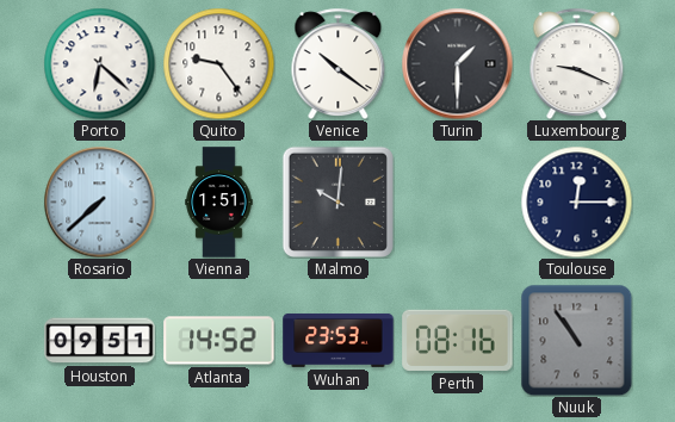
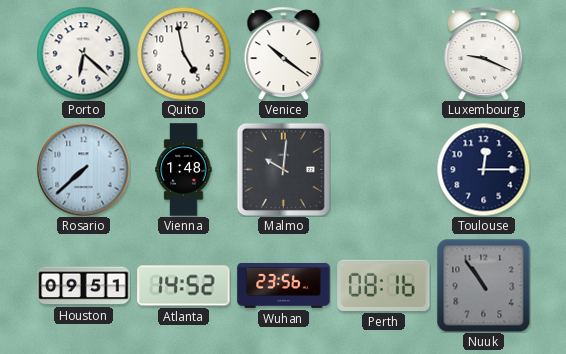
Quito: 9:24 -> 4:58 (183, 53)
Turin: 1:30 -> none (457, 63)
Vienna: 1:51 -> 1:48 (184, 170)
Wuhan: 23:53 -> 23:56 (284, 285)
